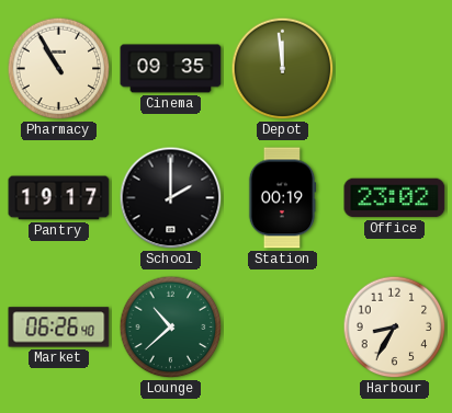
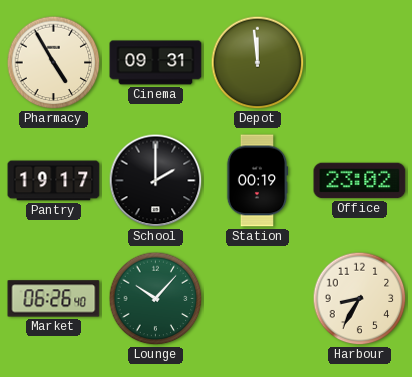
Pharmacy: 10:55 -> 4:55 (54, 63)
Cinema: 09:35 -> 09:31 (156, 63)
Lounge: 10:38 -> 10:07 (156, 299)
